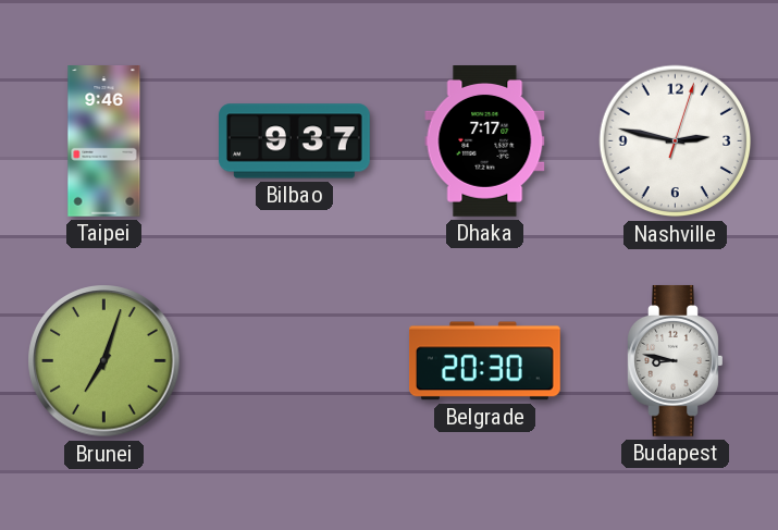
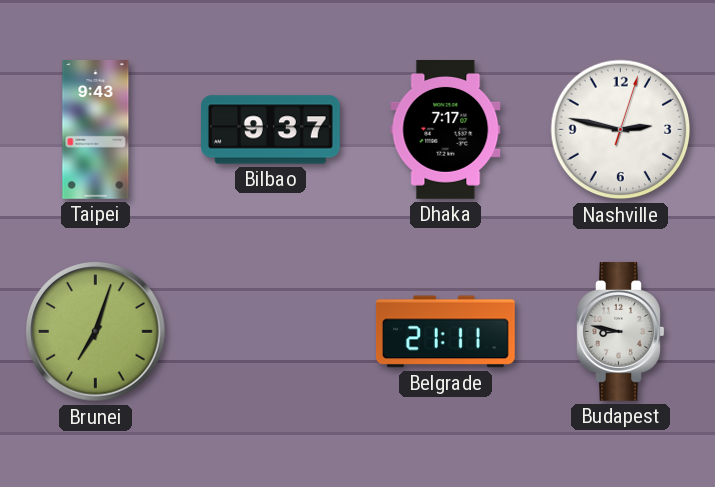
Taipei: 9:46 -> 9:43 (96, 130)
Belgrade: 20:30 -> 21:11 (446, 332)
